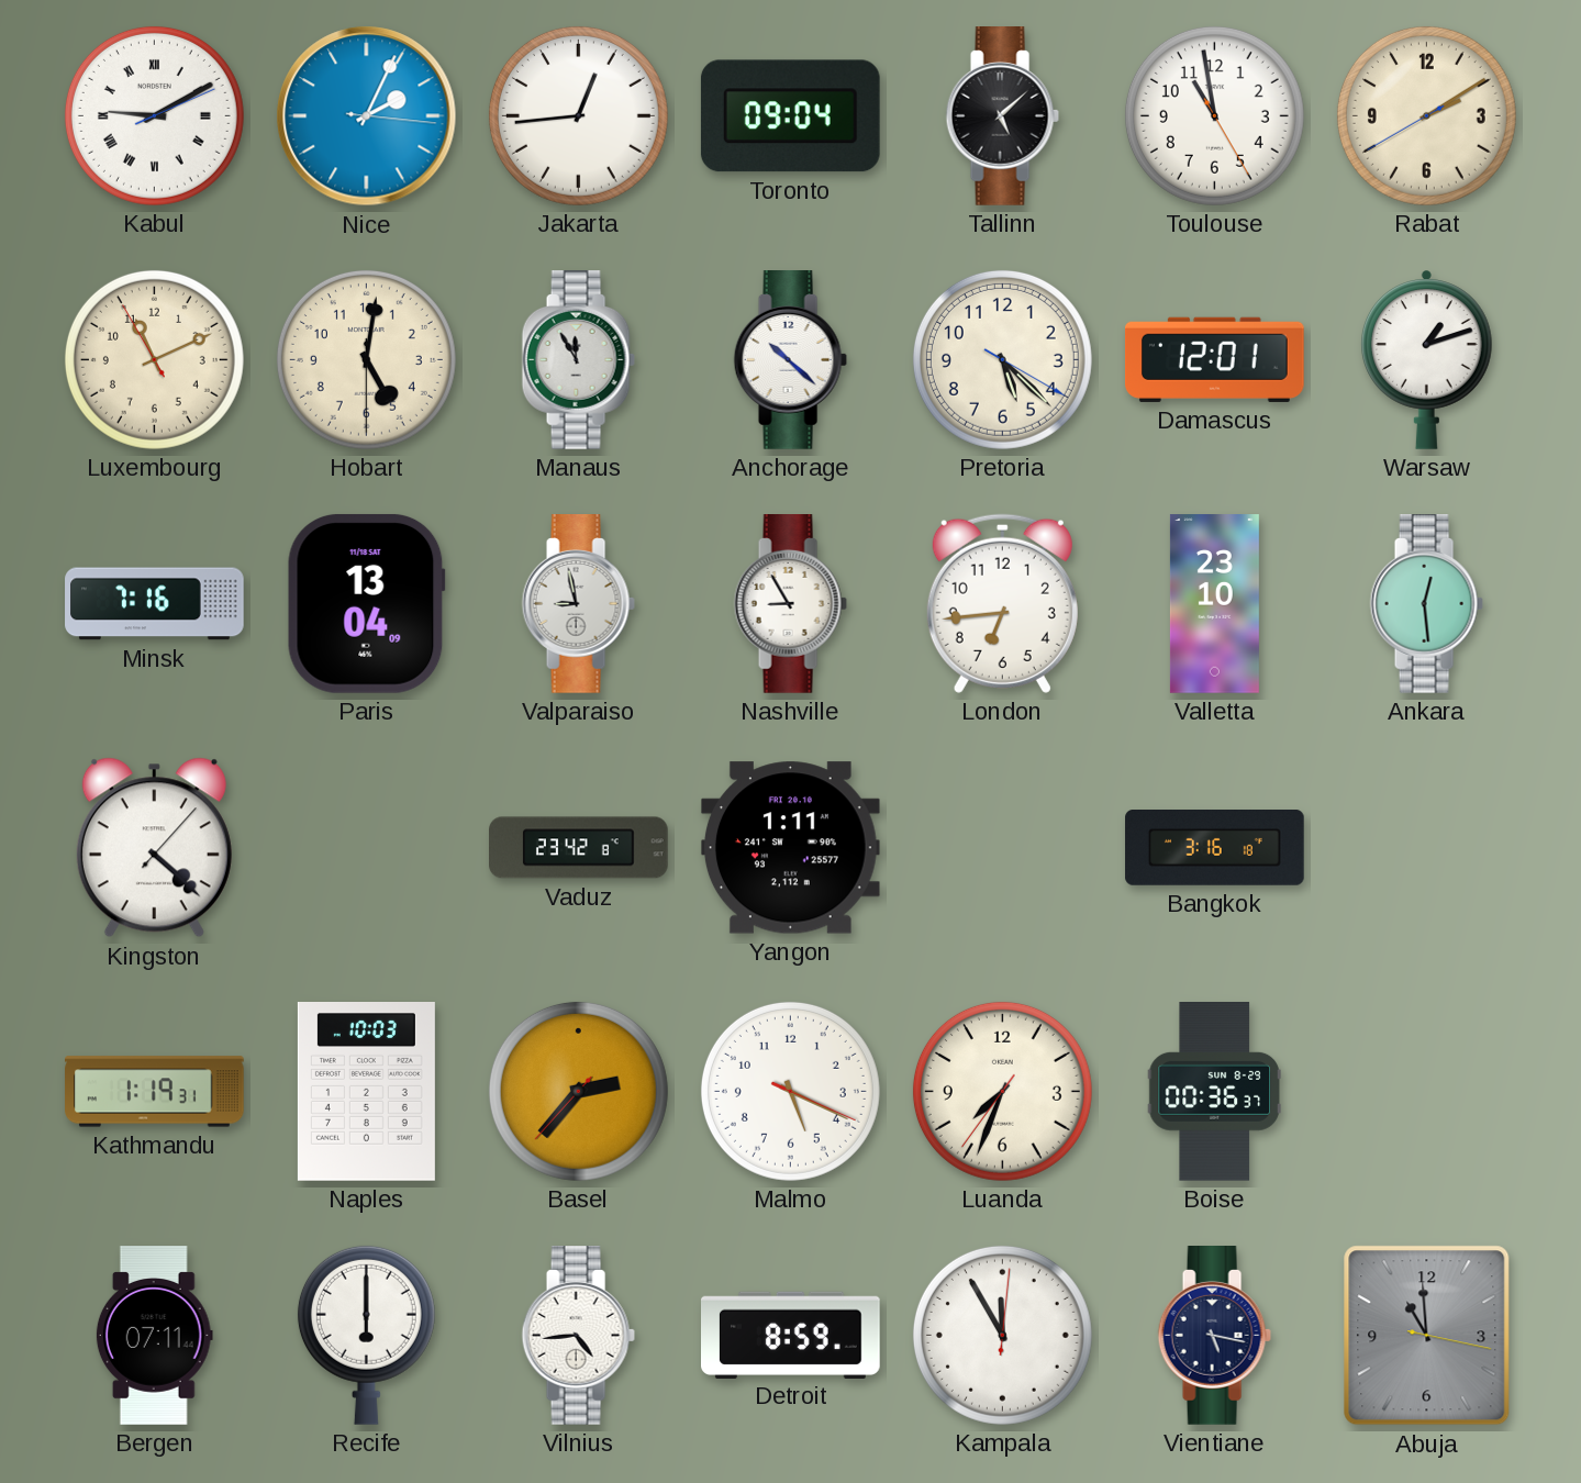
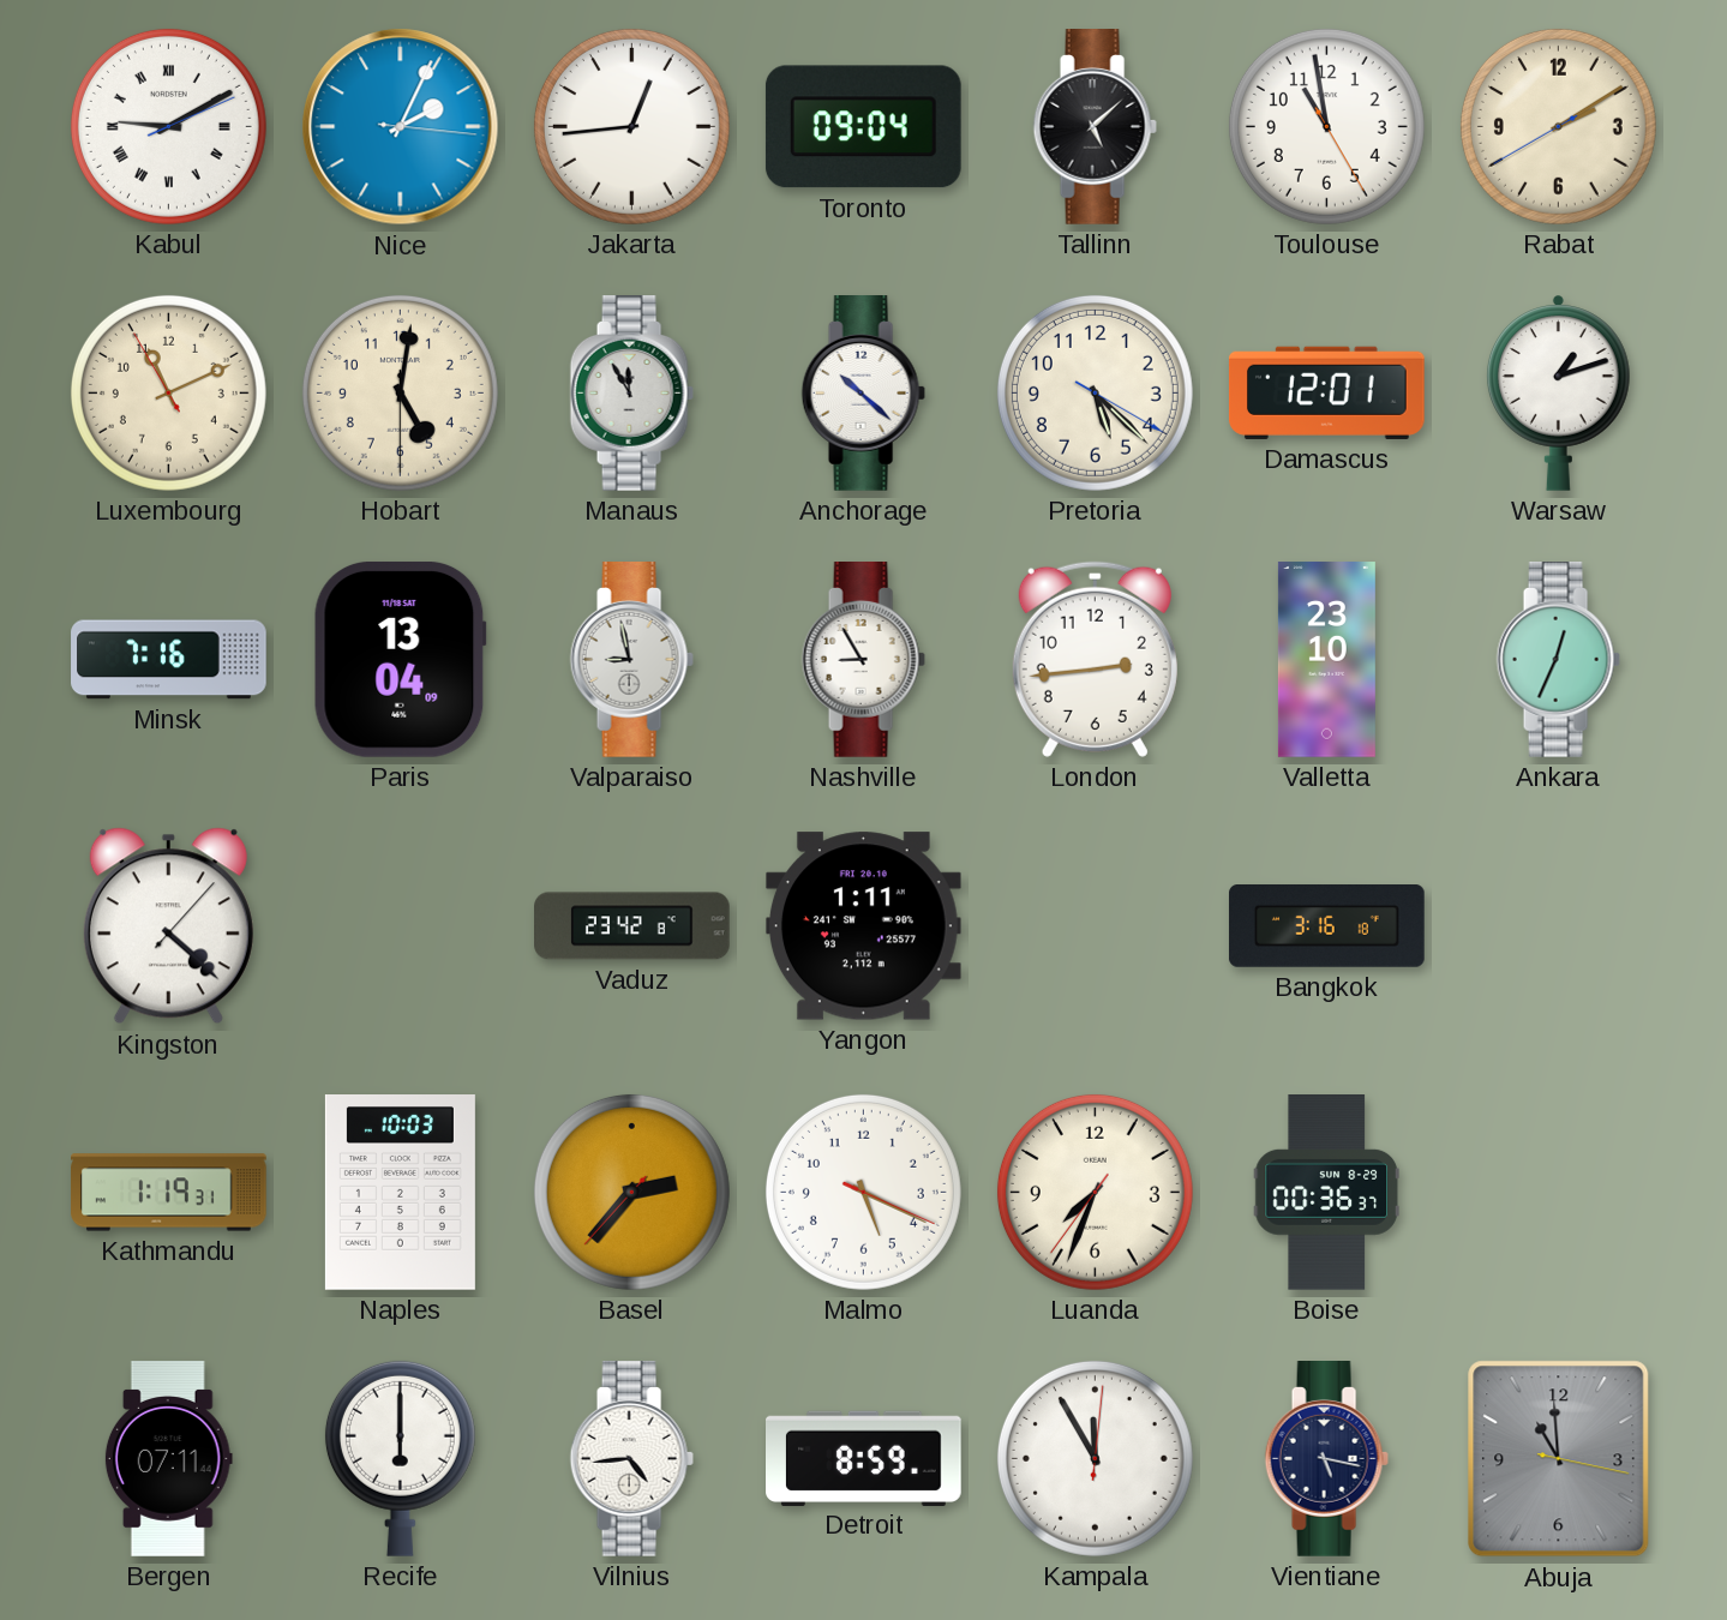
London: 6:44 -> 2:44 (1095, 659)
Ankara: 12:29 -> 12:34 (1558, 660)
